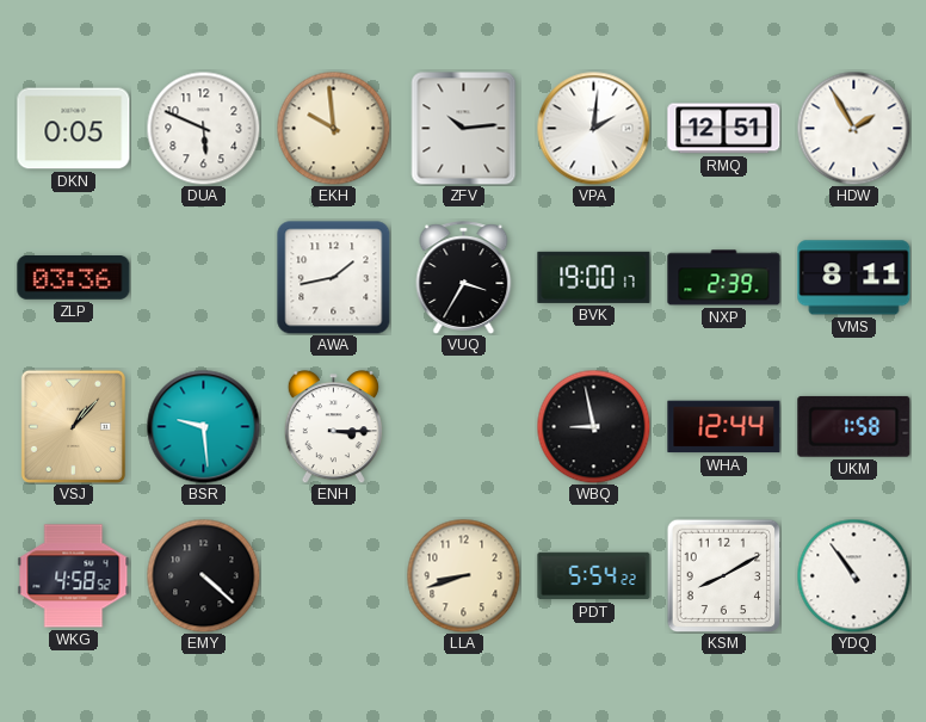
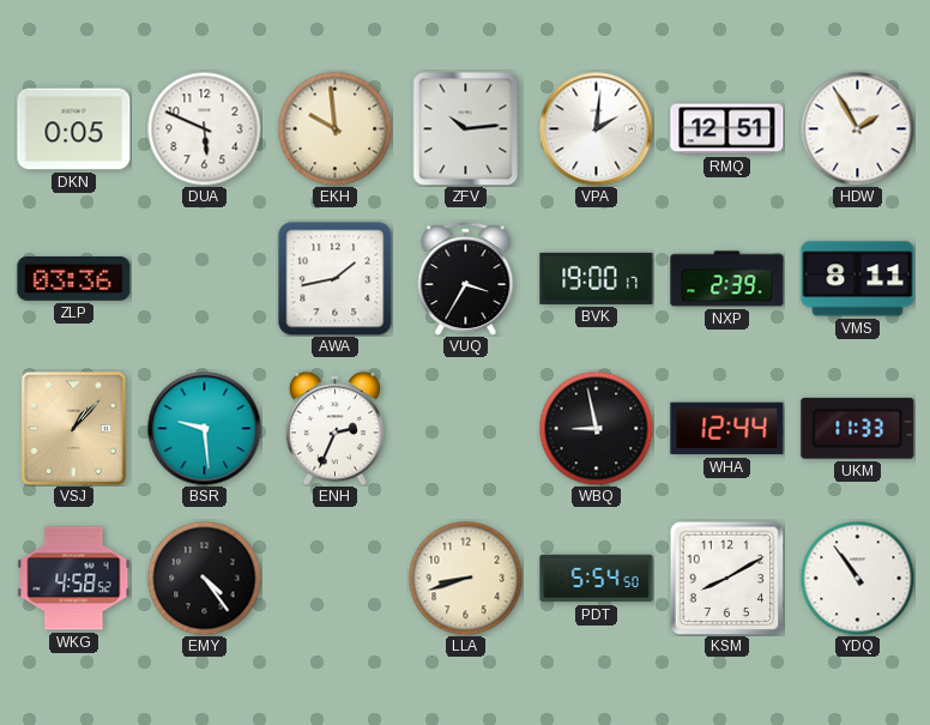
ENH: 3:15 -> 2:34 (334, 429)
UKM: 1:58 -> 11:33 (858, 428)
EMY: 4:22 -> 4:24 (204, 578)
PDT: 5:54:22 -> 5:54:50 (597, 579)
